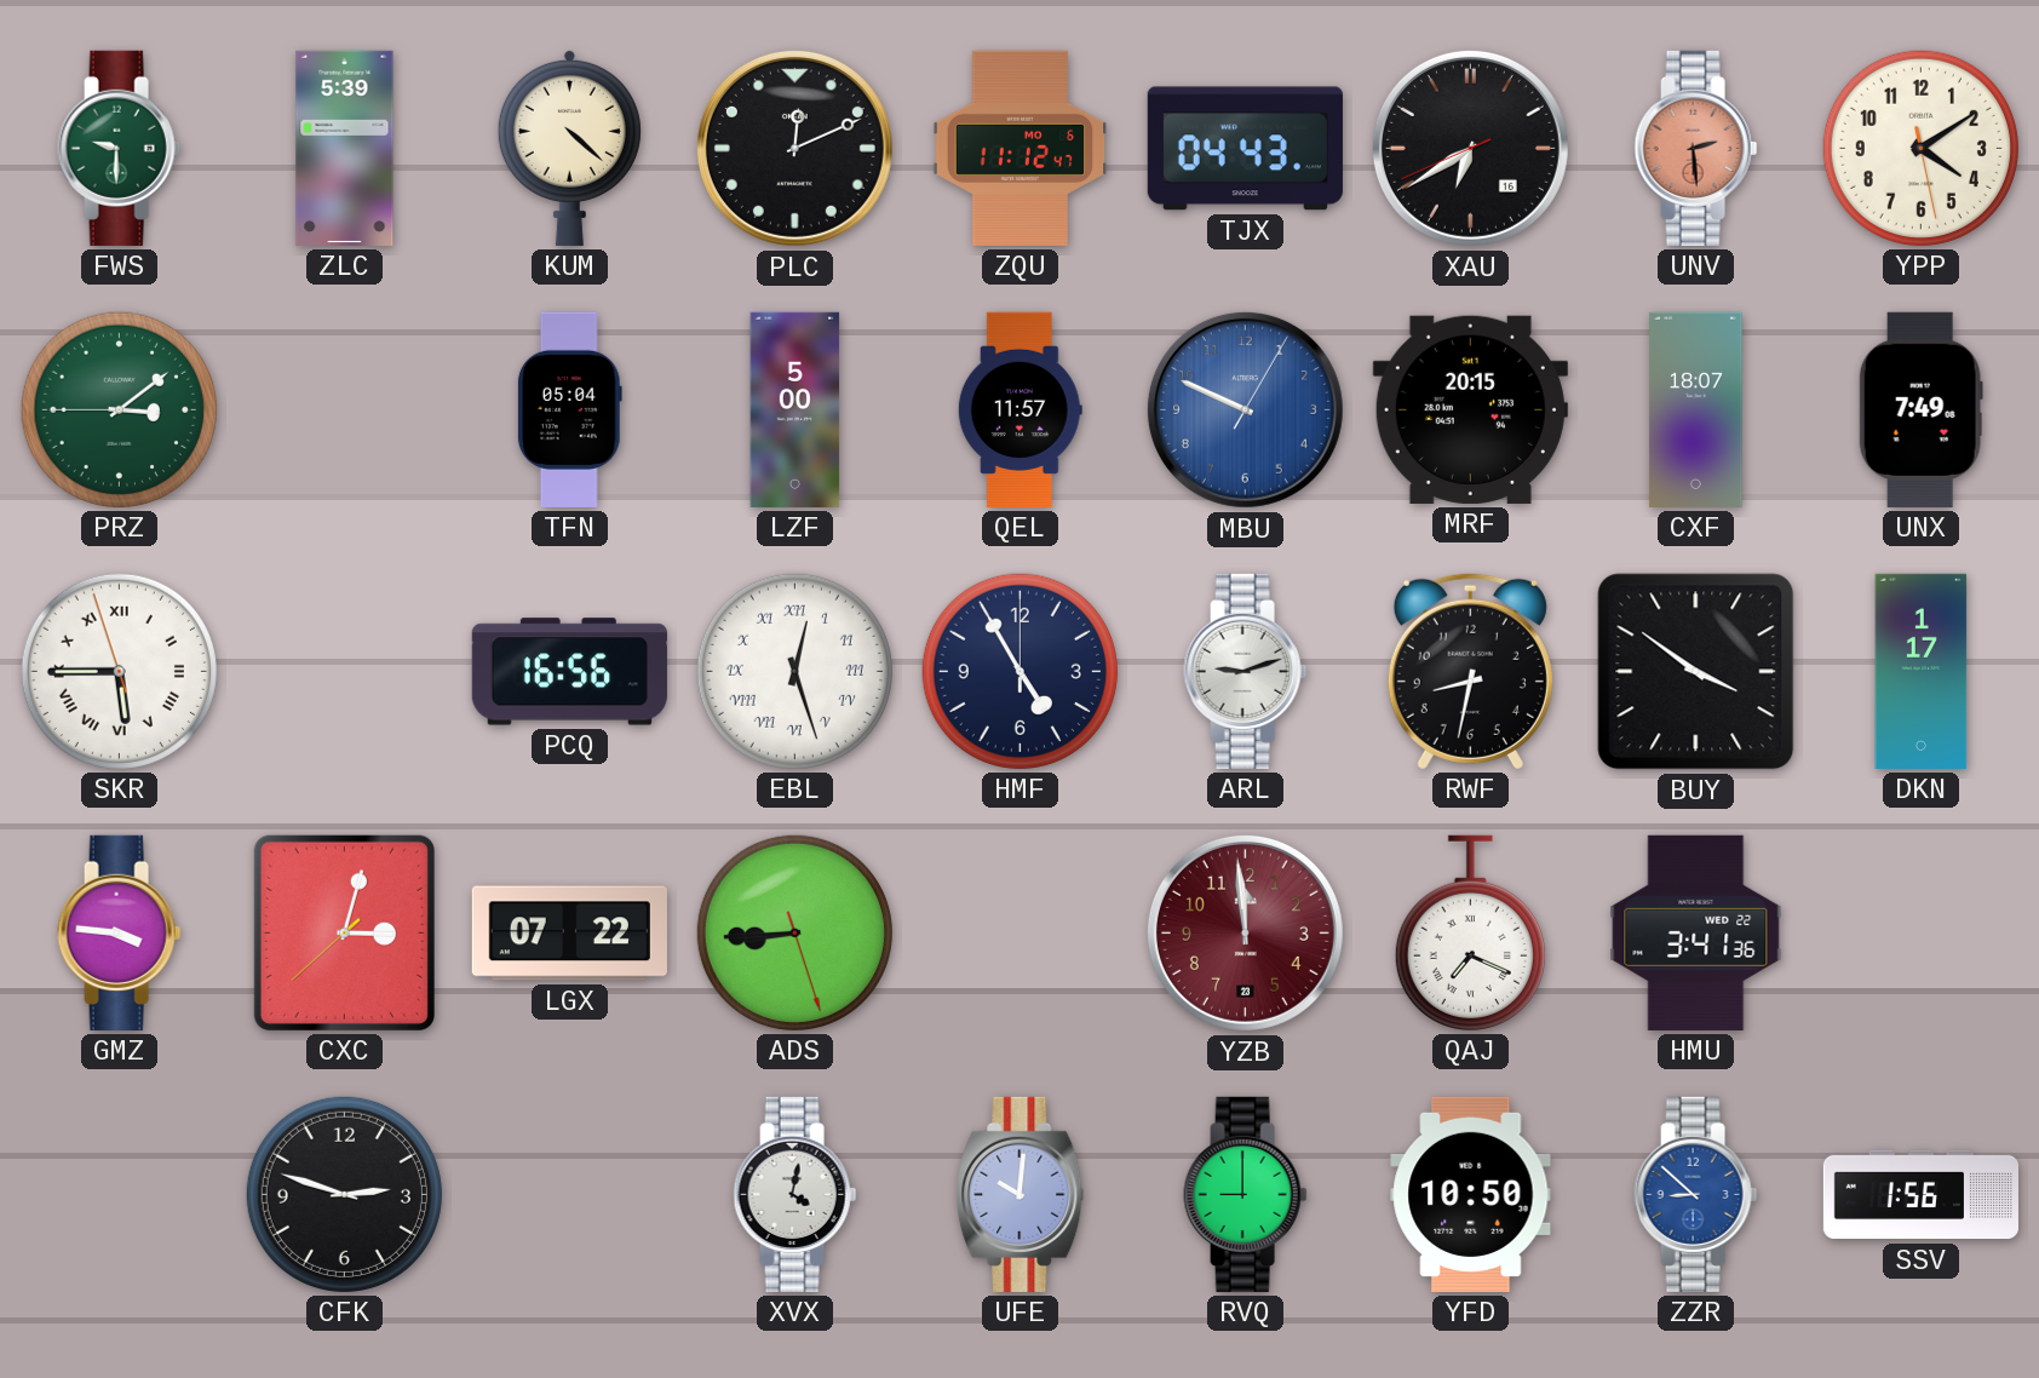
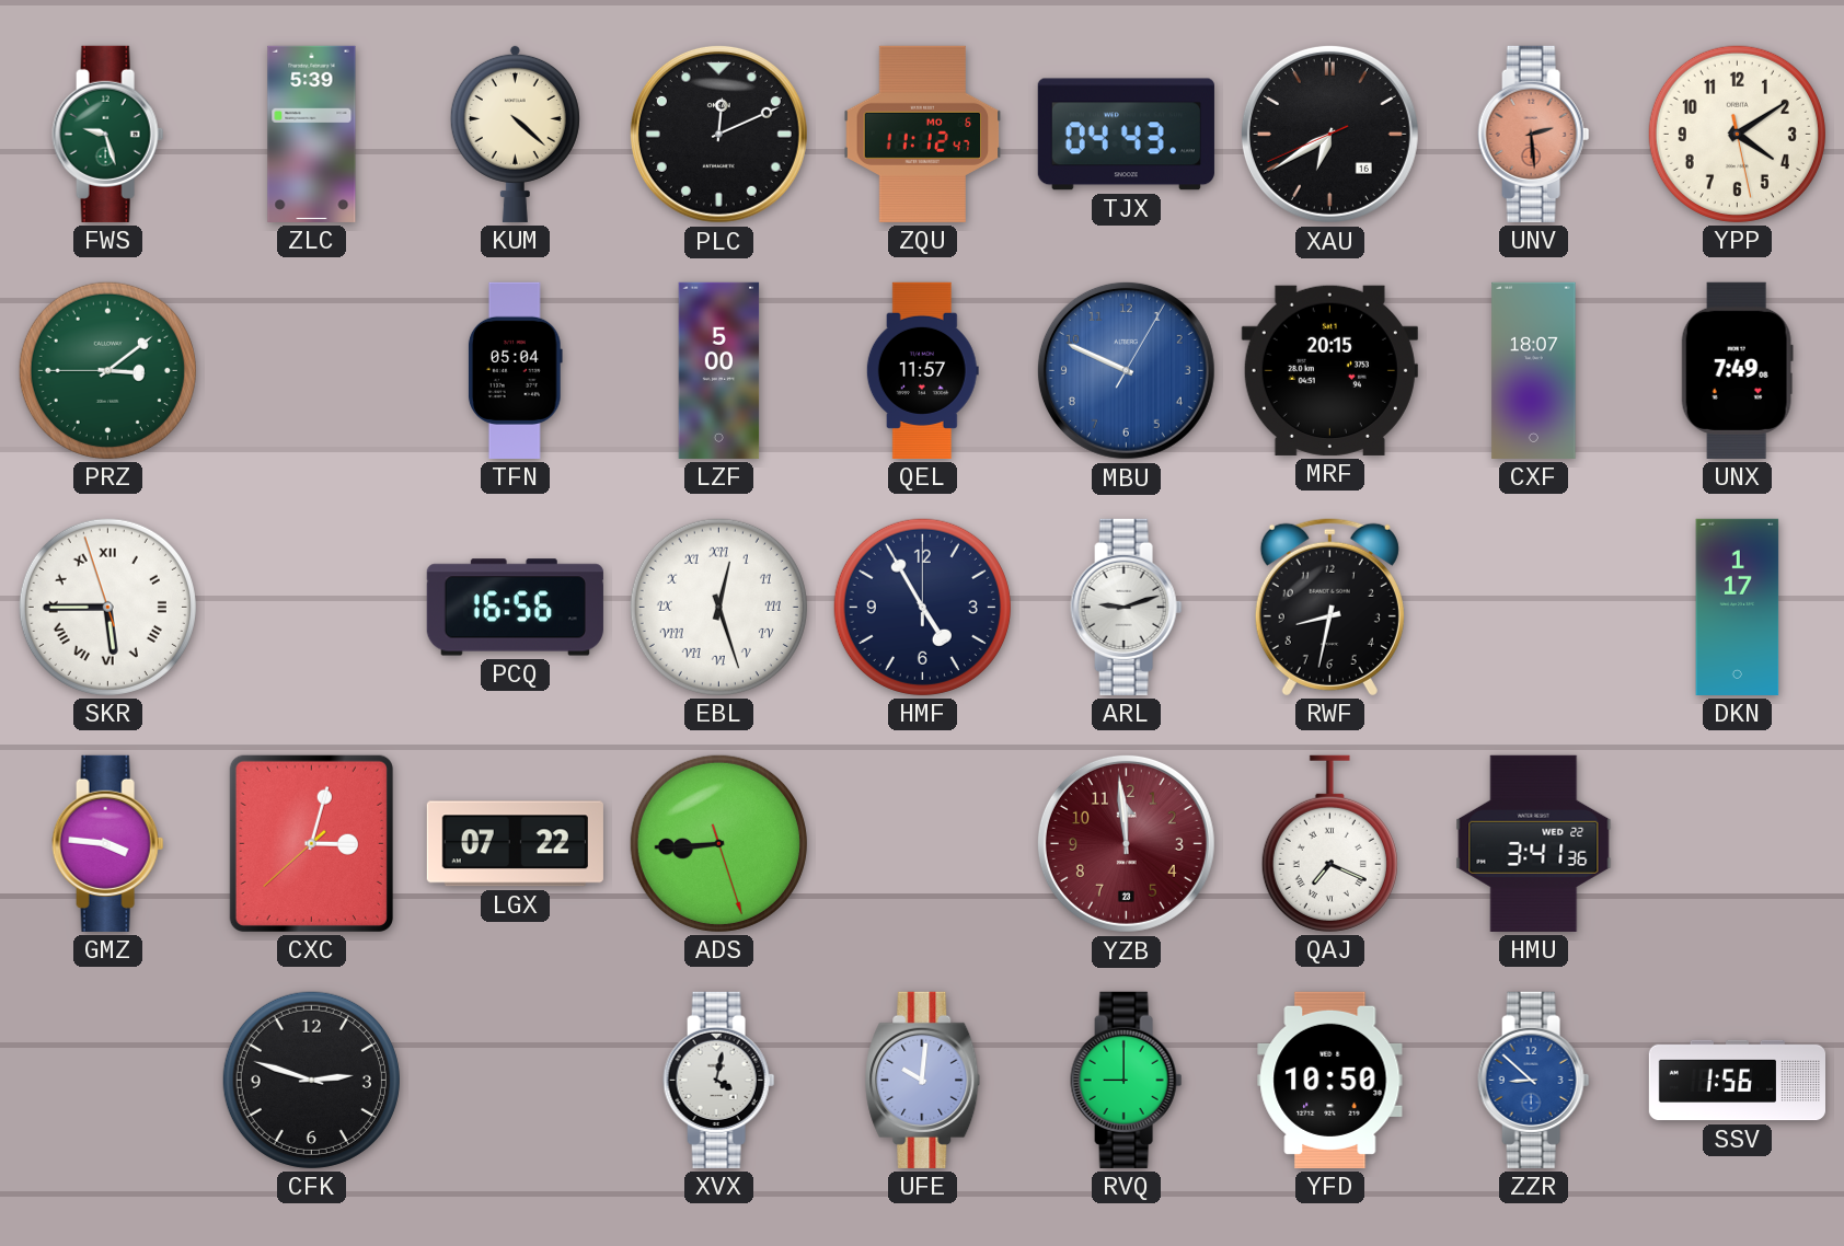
FWS: 9:30 -> 9:27 (108, 134)
BUY: 3:51 -> none (1696, 672)
